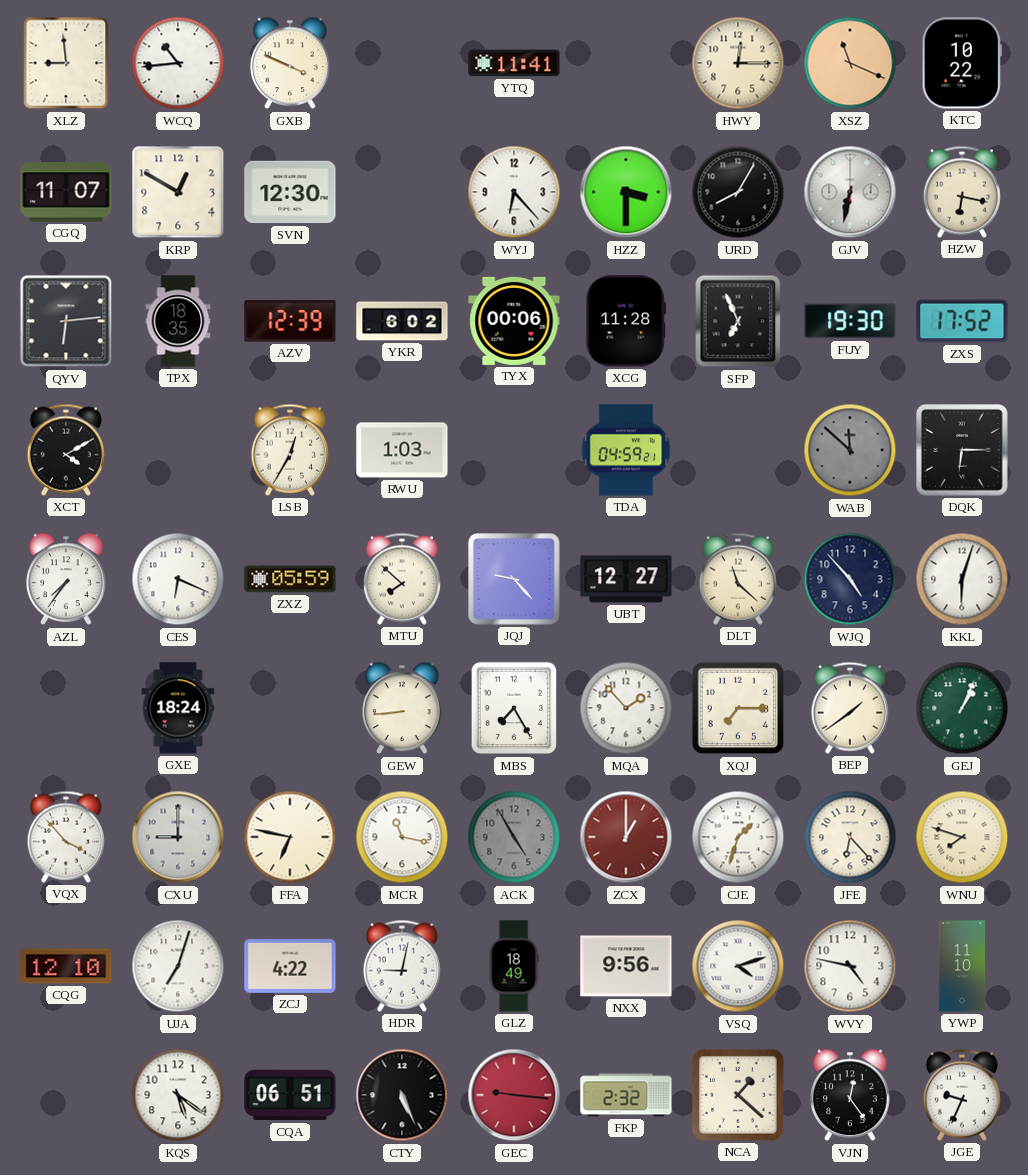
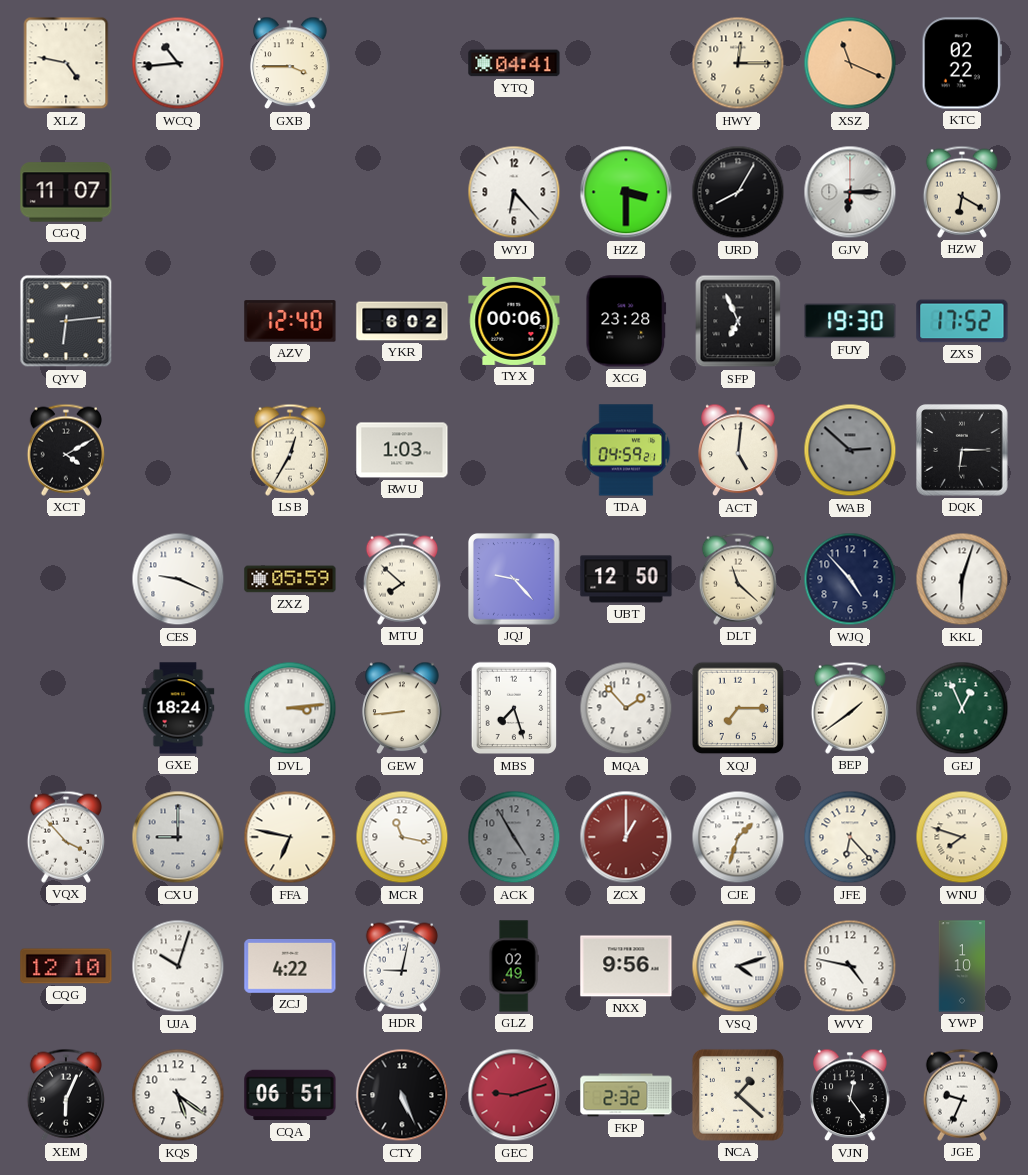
XLZ: 8:59 -> 4:47 (66, 63)
GXB: 3:49 -> 3:45 (290, 63)
YTQ: 11:41 -> 04:41 (514, 63)
KTC: 10:22 -> 02:22 (962, 63)
KRP: 12:50 -> none (178, 192)
SVN: 12:30 -> none (290, 192)
GJV: 6:32 -> 6:15 (850, 192)
HZW: 6:17 -> 6:20 (962, 192)
TPX: 18:35 -> none (178, 321)
AZV: 12:39 -> 12:40 (290, 321)
XCG: 11:28 -> 23:28 (626, 321)
ACT: none -> 5:01 (738, 450)
WAB: 11:52 -> 2:52 (850, 450)
AZL: 7:36 -> none (66, 579)
CES: 6:19 -> 9:19 (178, 579)
UBT: 12:27 -> 12:50 (626, 579)
DVL: none -> 3:14 (290, 708)
MBS: 7:25 -> 7:27 (514, 708)
GEJ: 1:04 -> 12:56 (962, 708)
UJA: 7:03 -> 10:03 (178, 966)
GLZ: 18:49 -> 02:49 (514, 966)
YWP: 11:10 -> 1:10 (962, 966)
XEM: none -> 6:04 (66, 1095)
GEC: 9:16 -> 9:12 (514, 1095)
